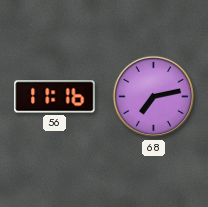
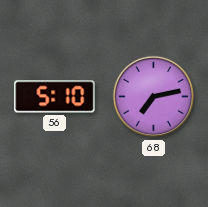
56: 11:16 -> 5:10 (55, 97)
